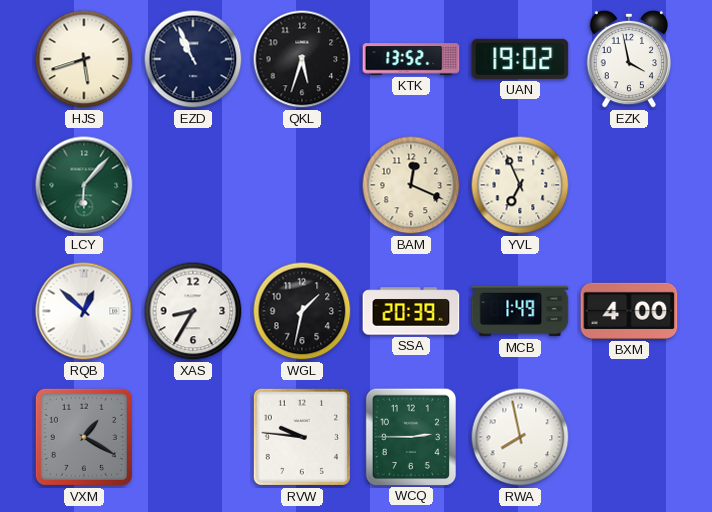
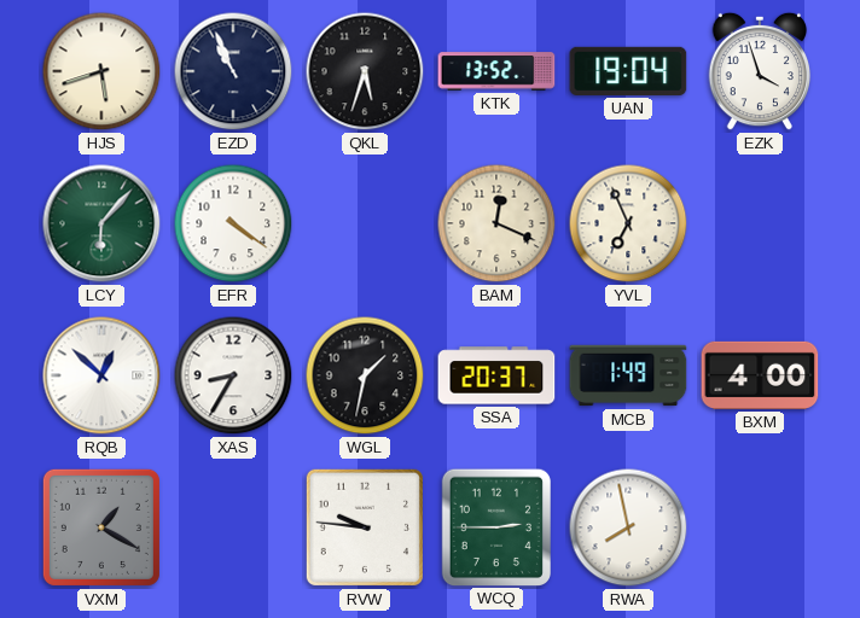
UAN: 19:02 -> 19:04 (628, 71)
EZK: 3:58 -> 3:57 (760, 71)
EFR: none -> 4:21 (233, 223)
SSA: 20:39 -> 20:37 (496, 375)
